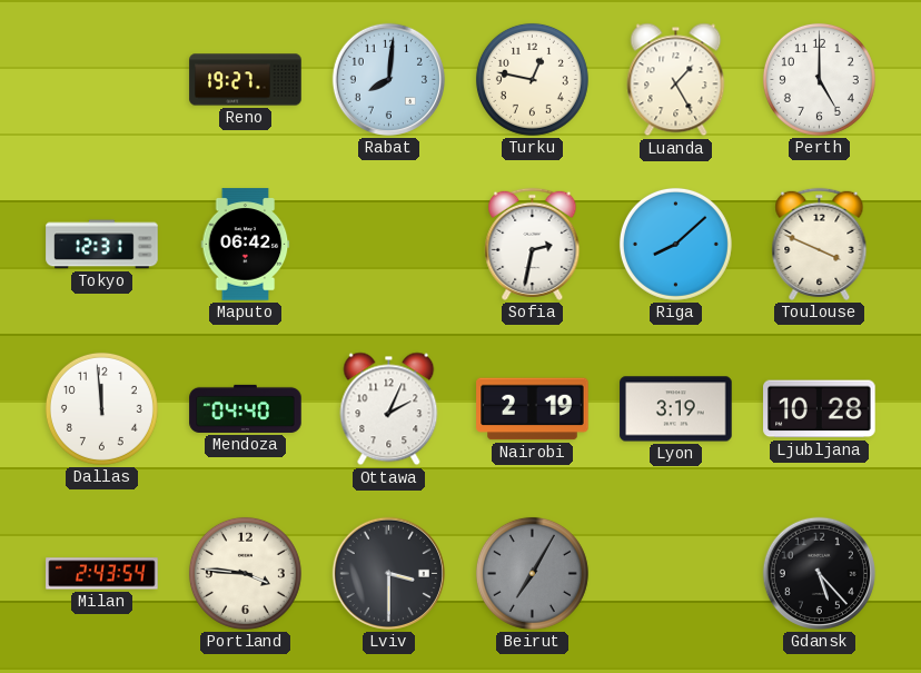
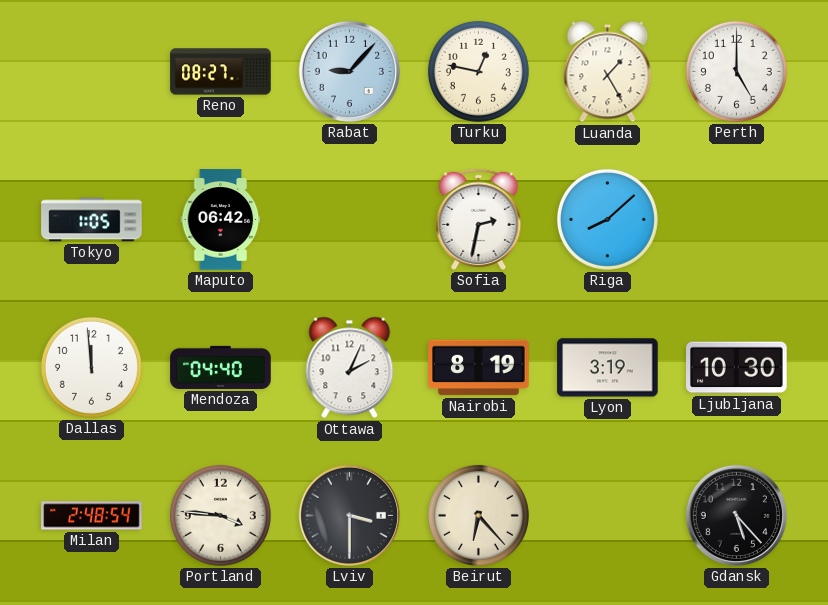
Reno: 19:27 -> 08:27 (221, 72)
Rabat: 8:01 -> 9:07 (349, 71)
Tokyo: 12:31 -> 1:05 (92, 220)
Toulouse: 3:49 -> none (820, 244)
Nairobi: 2:19 -> 8:19 (479, 368)
Ljubljana: 10:28 -> 10:30 (737, 368)
Milan: 2:43 -> 2:48 (92, 516)
Beirut: 7:05 -> 6:23 (478, 515)
Beirut dial: grey -> cream (478, 515)
